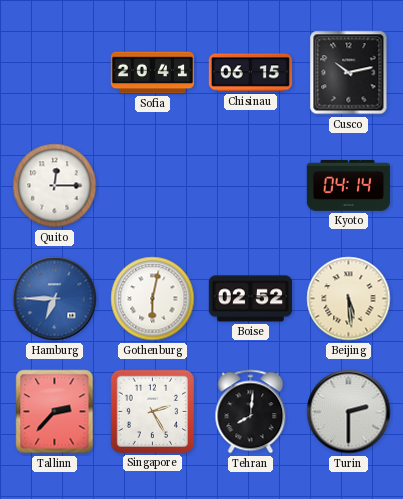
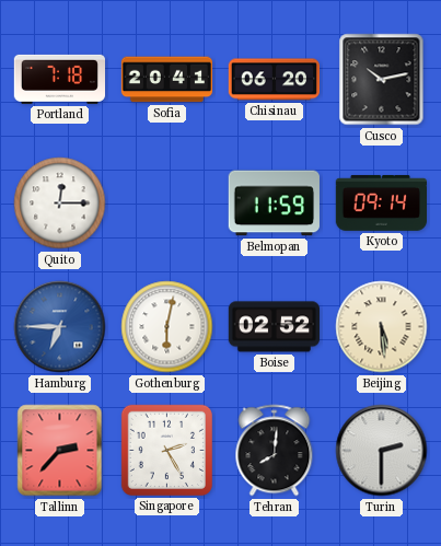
Portland: none -> 7:18 (59, 79)
Chisinau: 06:15 -> 06:20 (274, 80)
Belmopan: none -> 11:59 (274, 204)
Kyoto: 04:14 -> 09:14 (381, 202)
